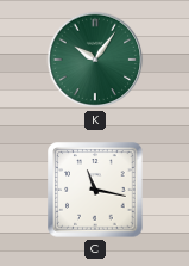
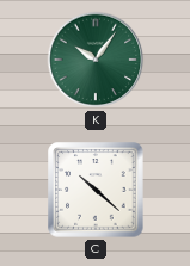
C: 11:17 -> 10:22 (96, 190)
